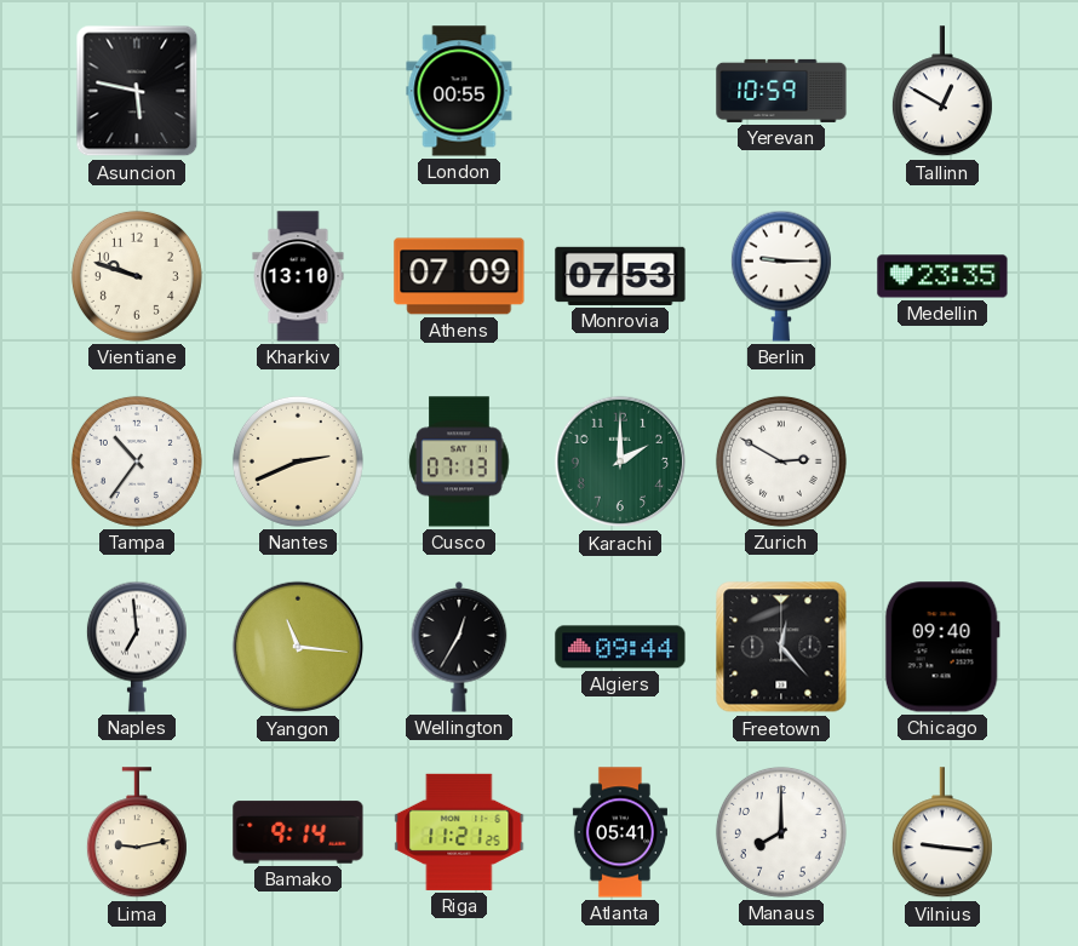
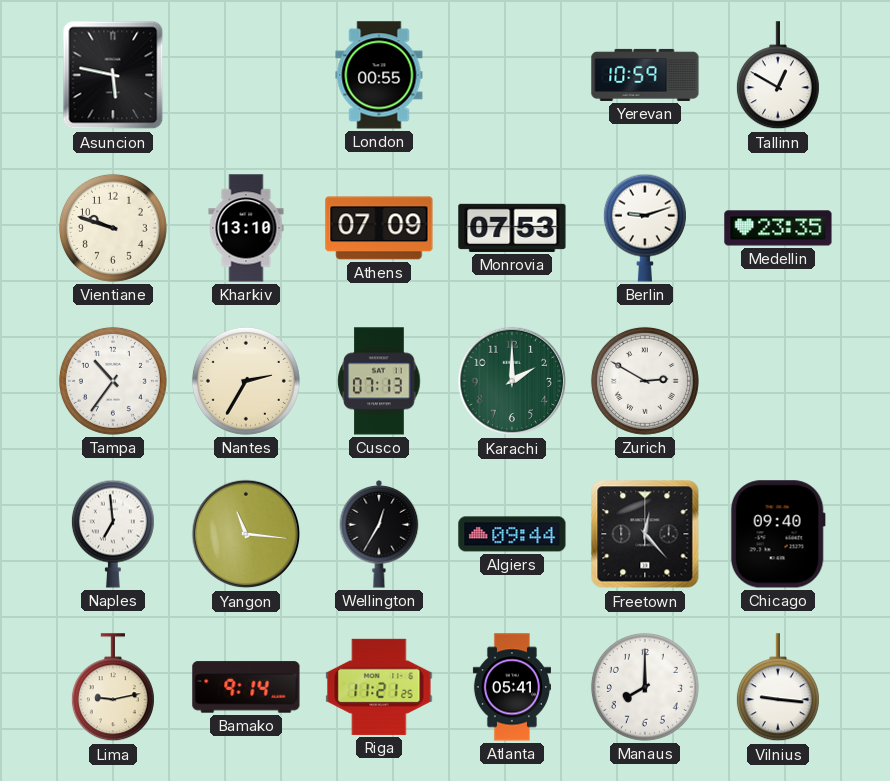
Berlin: 9:15 -> 9:12 (645, 228)
Nantes: 2:41 -> 2:35 (246, 381)
